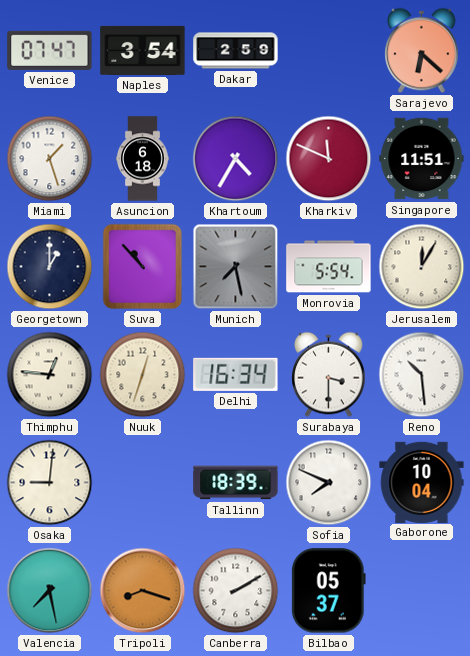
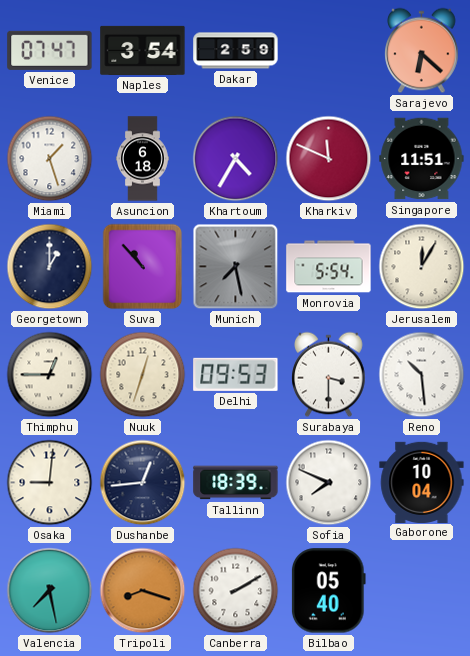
Thimphu: 12:46 -> 12:45 (50, 375)
Delhi: 16:34 -> 09:53 (236, 374)
Dushanbe: none -> 12:44 (143, 483)
Bilbao: 05:37 -> 05:40 (328, 591)
